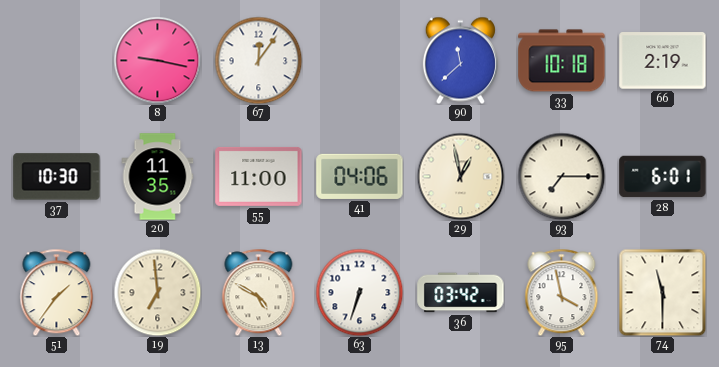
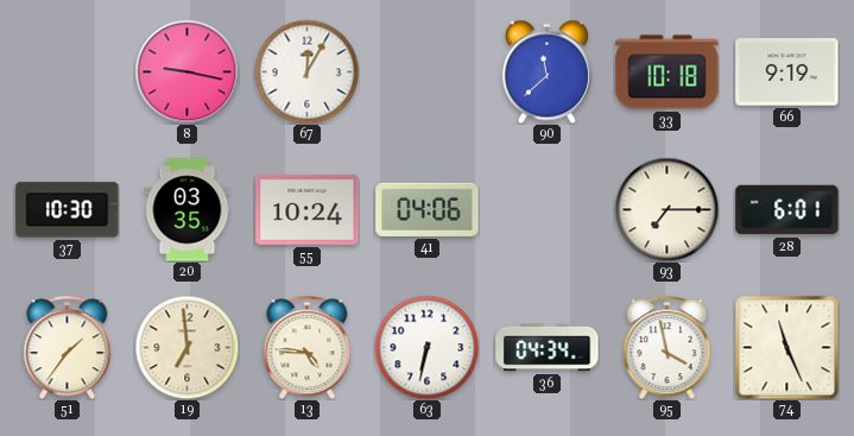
67: 12:06 -> 12:05 (306, 71)
66: 2:19 -> 9:19 (787, 72)
20: 11:35 -> 03:35 (188, 210)
55: 11:00 -> 10:24 (308, 209)
29: 12:58 -> none (460, 176)
13: 4:50 -> 4:46 (308, 347)
63: 6:33 -> 6:32 (426, 347)
36: 03:42 -> 04:34 (548, 348)
74: 11:30 -> 11:26 (786, 347)
